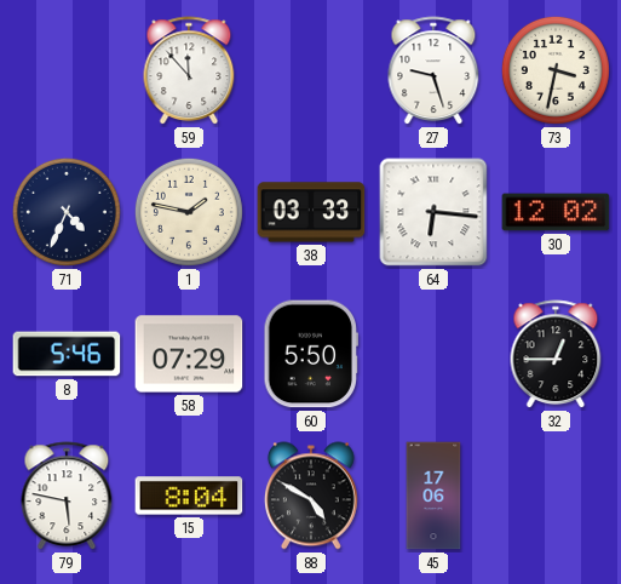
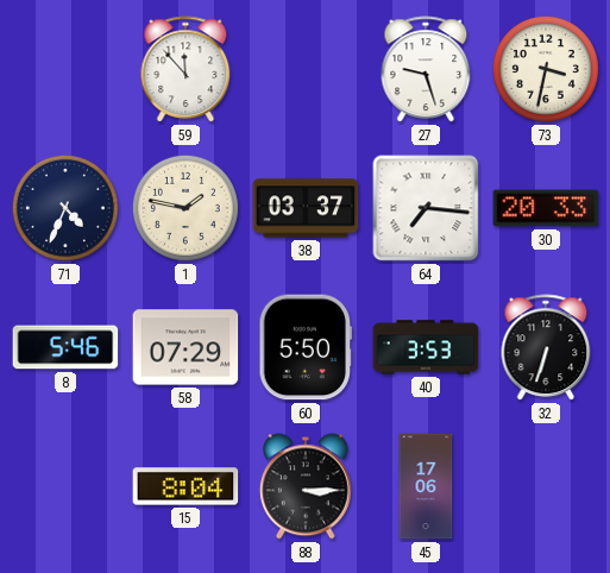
38: 03:33 -> 03:37 (306, 208)
64: 6:16 -> 7:16 (426, 208)
30: 12:02 -> 20:33 (546, 208)
40: none -> 3:53 (426, 347)
32: 12:45 -> 6:33 (546, 348)
79: 5:47 -> none (67, 497)
88: 4:50 -> 3:15 (306, 486)
